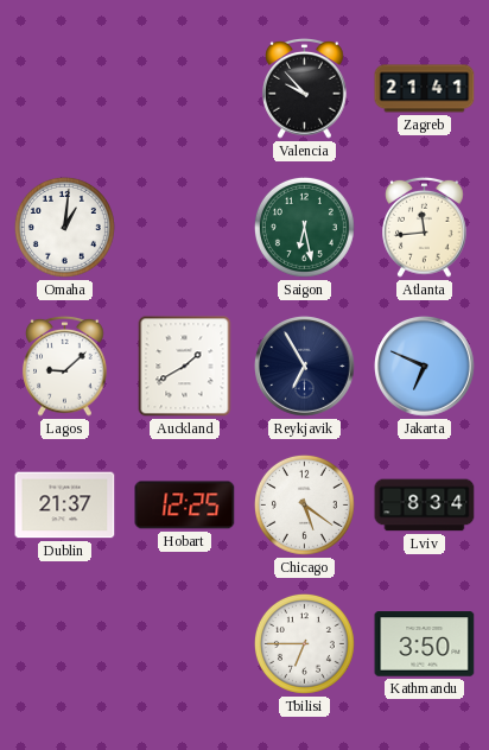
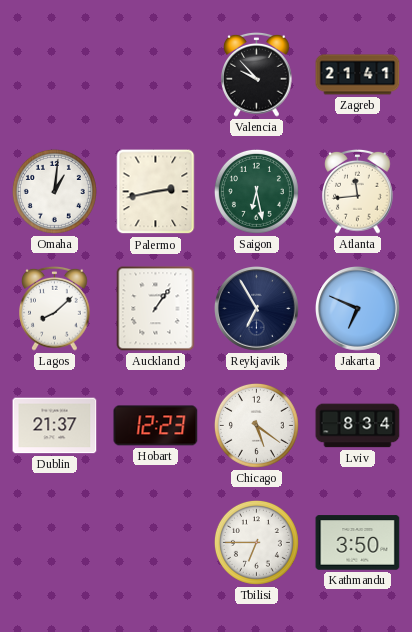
Palermo: none -> 2:43 (156, 192)
Lagos: 9:08 -> 8:08 (55, 308)
Auckland: 1:40 -> 1:06 (156, 309)
Hobart: 12:25 -> 12:23 (156, 426)
